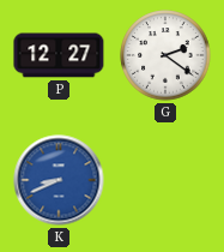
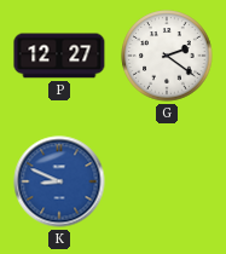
K: 8:41 -> 8:49 (59, 181)
